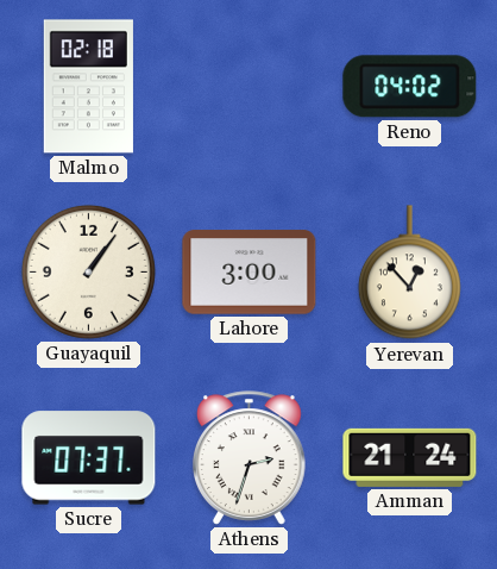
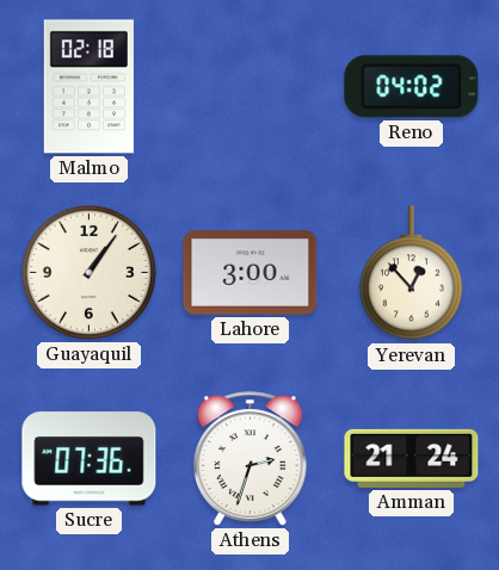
Sucre: 07:37 -> 07:36 (90, 459)
